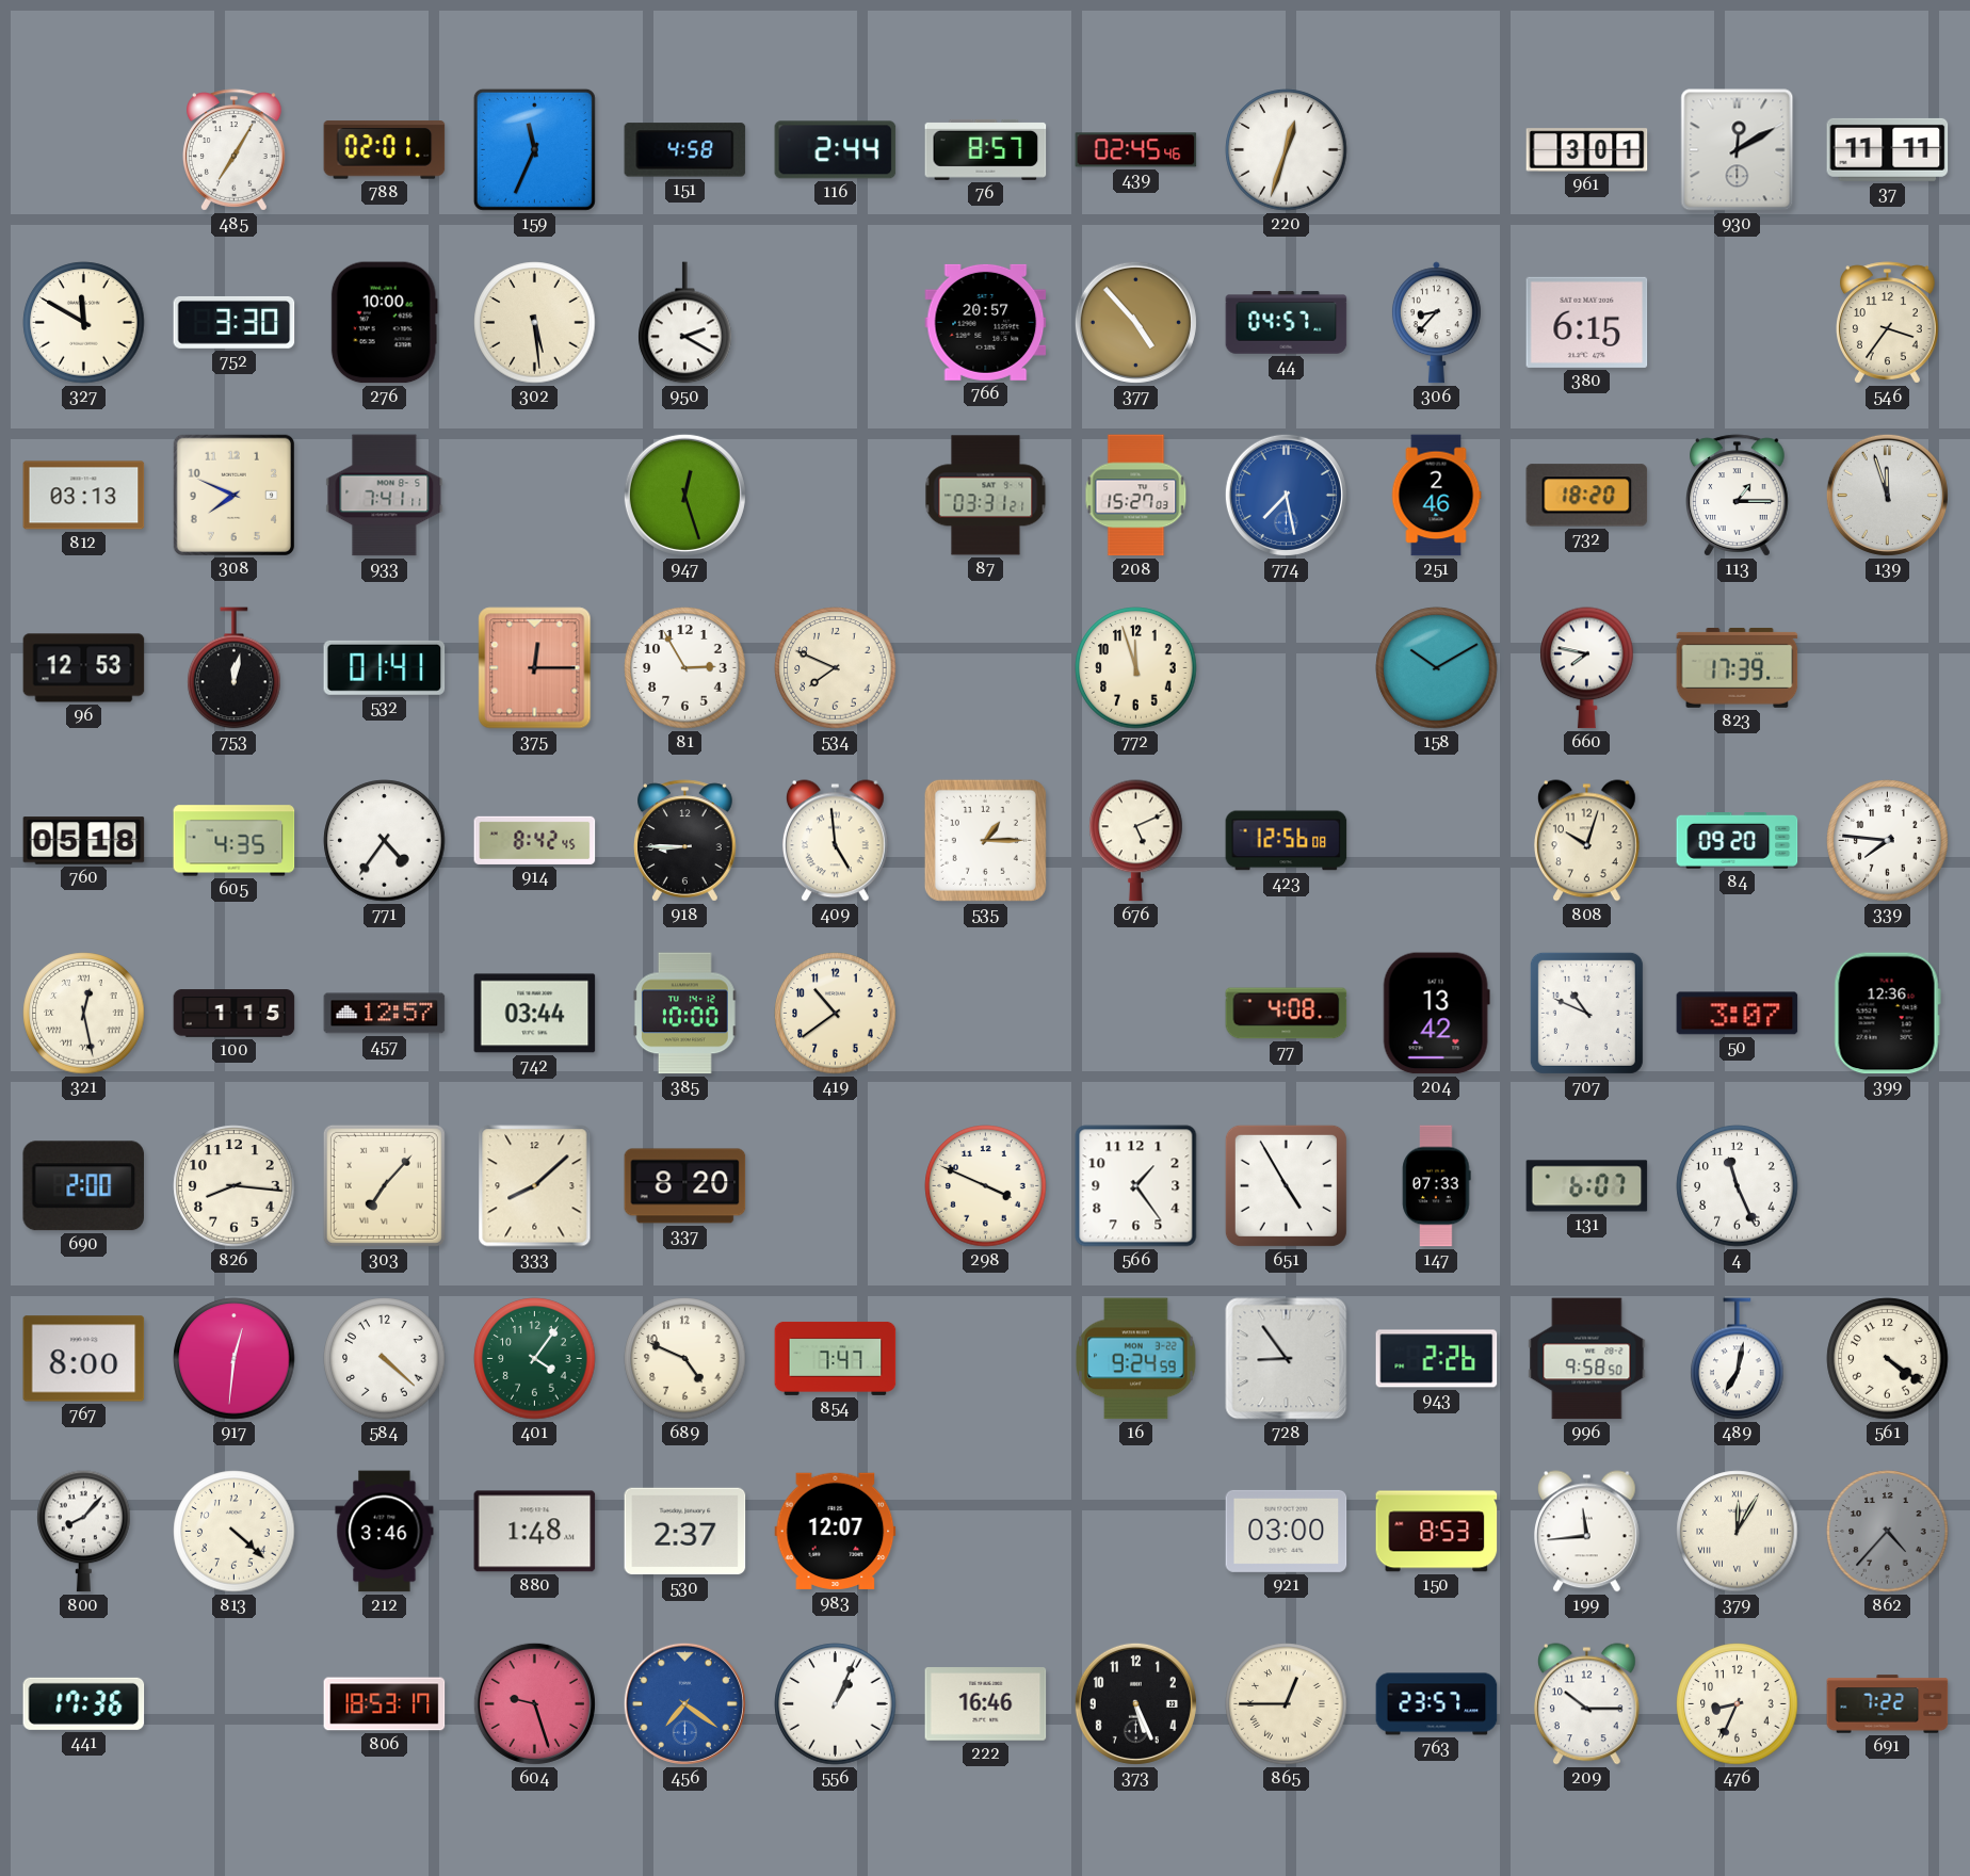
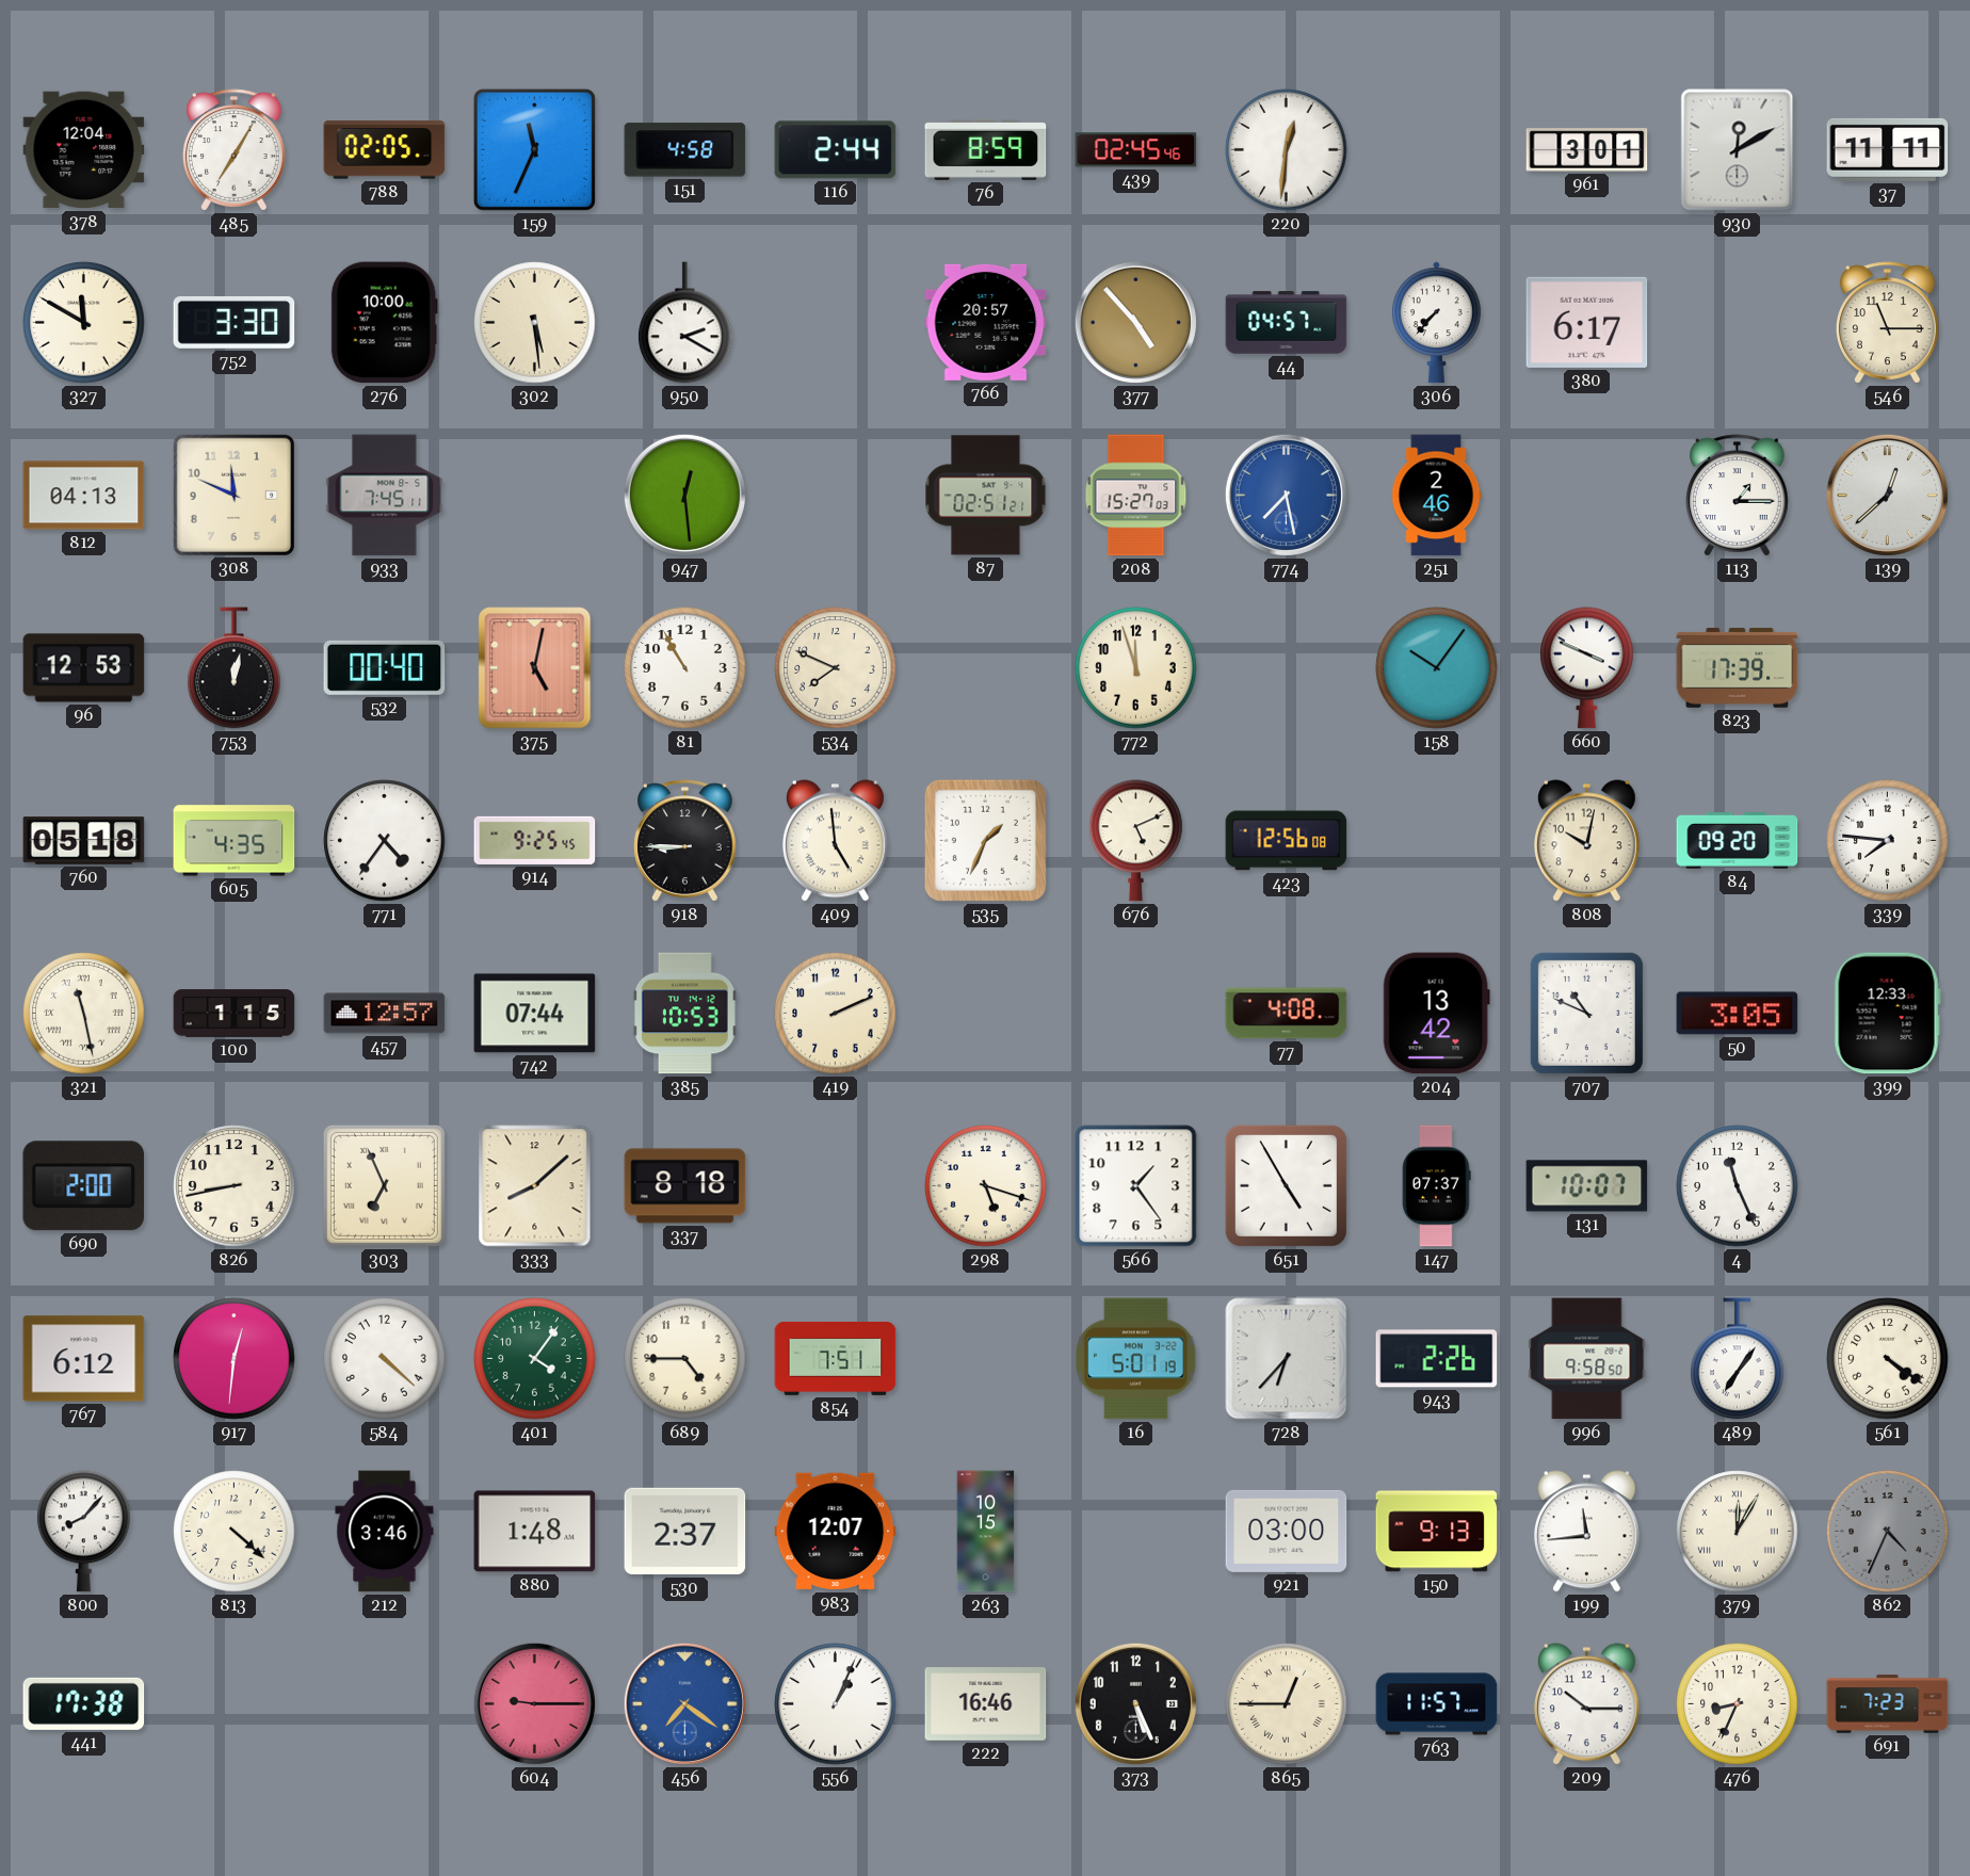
378: none -> 12:04 (84, 150)
788: 02:01 -> 02:05 (385, 150)
76: 8:57 -> 8:59 (986, 149)
220: 12:33 -> 12:31 (1287, 150)
306: 8:37 -> 7:37 (1436, 323)
380: 6:15 -> 6:17 (1587, 322)
546: 3:36 -> 11:15 (1888, 323)
812: 03:13 -> 04:13 (84, 496)
308: 7:49 -> 11:49 (233, 495)
933: 7:41 -> 7:45 (385, 496)
947: 12:27 -> 12:29 (684, 495)
87: 03:31 -> 02:51 (986, 496)
732: 18:20 -> none (1587, 496)
139: 11:57 -> 12:38 (1887, 495)
532: 01:41 -> 00:40 (385, 667)
375: 12:15 -> 5:02 (535, 668)
81: 2:55 -> 10:55 (685, 668)
158: 10:10 -> 10:06 (1437, 668)
660: 7:47 -> 3:49 (1587, 668)
914: 8:42 -> 9:25 (535, 840)
535: 1:15 -> 1:34 (985, 840)
808: 10:03 -> 10:02 (1586, 841)
321: 12:28 -> 11:28 (84, 1014)
742: 03:44 -> 07:44 (535, 1014)
385: 10:00 -> 10:53 (684, 1014)
419: 10:39 -> 2:11 (836, 1014)
50: 3:07 -> 3:05 (1738, 1014)
399: 12:36 -> 12:33 (1887, 1014)
826: 8:16 -> 8:43 (235, 1186)
303: 7:07 -> 6:56 (384, 1185)
337: 8:20 -> 8:18 (685, 1186)
298: 3:49 -> 5:18 (986, 1186)
147: 07:33 -> 07:37 (1437, 1186)
131: 6:07 -> 10:07 (1587, 1186)
767: 8:00 -> 6:12 (84, 1359)
689: 4:49 -> 4:45 (685, 1359)
854: 7:47 -> 7:51 (836, 1358)
16: 9:24 -> 5:01 (1136, 1359)
728: 8:54 -> 6:37 (1287, 1359)
489: 7:02 -> 7:06 (1738, 1359)
263: none -> 10:15 (986, 1532)
150: 8:53 -> 9:13 (1437, 1532)
862: 4:37 -> 4:34 (1888, 1532)
441: 17:36 -> 17:38 (84, 1703)
806: 18:53 -> none (385, 1704)
604: 9:27 -> 9:15 (534, 1703)
763: 23:57 -> 11:57 (1437, 1704)
691: 7:22 -> 7:23 (1888, 1704)
